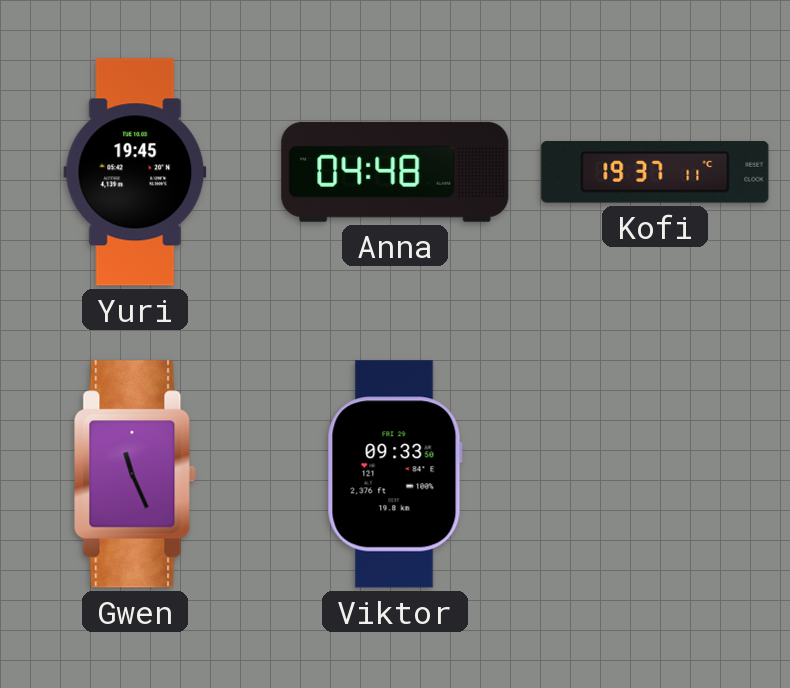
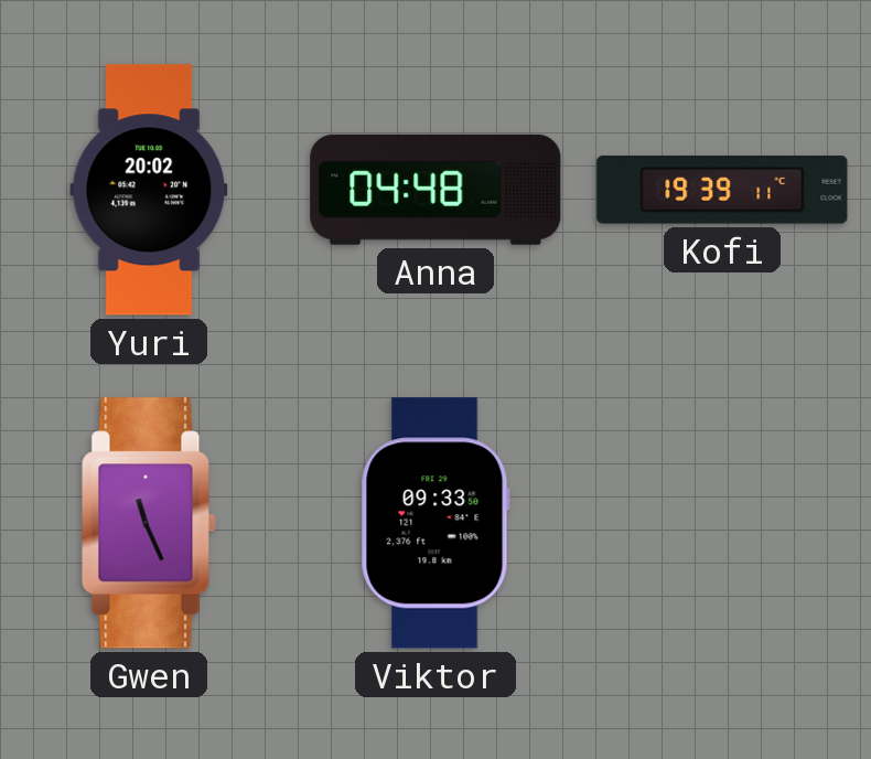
Yuri: 19:45 -> 20:02 (149, 190)
Kofi: 19:37 -> 19:39 (722, 190)
